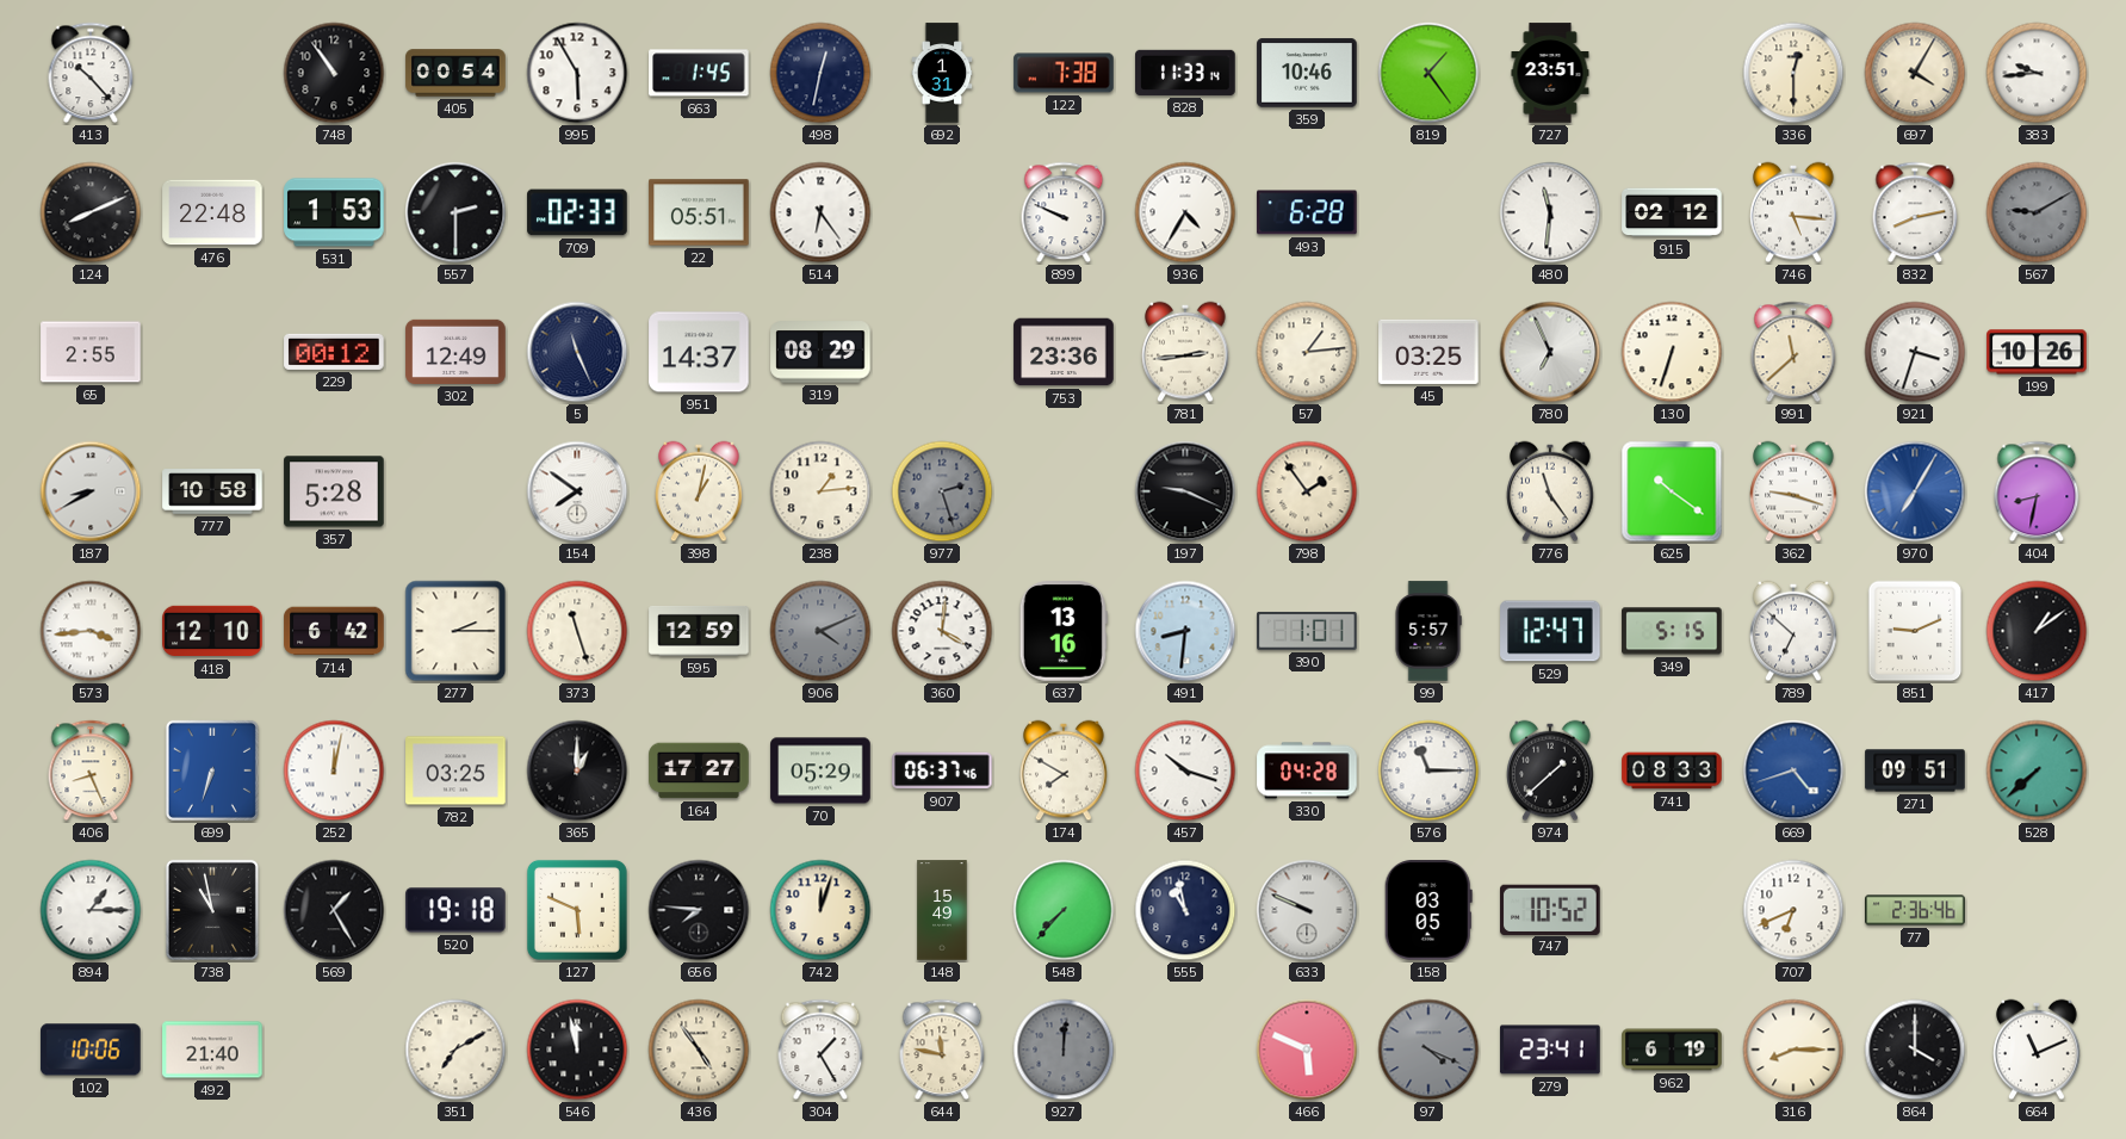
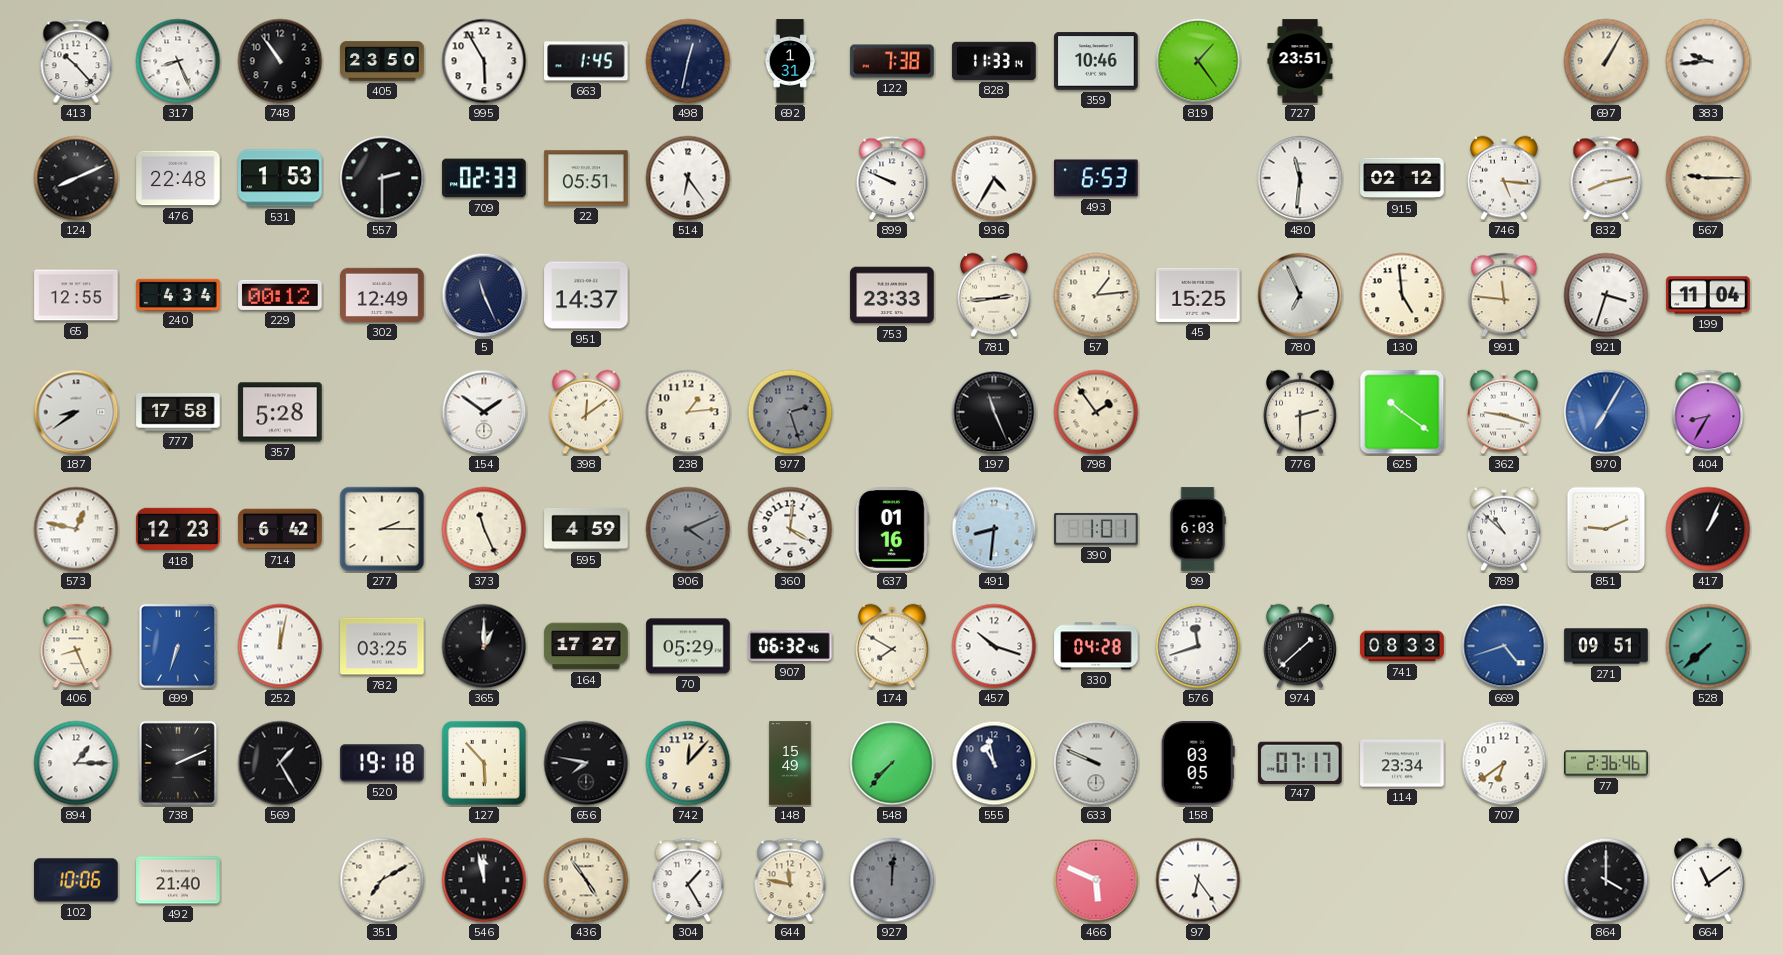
317: none -> 8:26 (178, 61)
405: 00:54 -> 23:50 (382, 61)
336: 12:30 -> none (1793, 73)
697: 4:05 -> 1:05 (1606, 61)
493: 6:28 -> 6:53 (1096, 178)
567: 9:10 -> 9:15 (1708, 178)
567 dial: grey -> cream (1708, 178)
65: 2:55 -> 12:55 (76, 295)
240: none -> 4:34 (178, 294)
319: 08:29 -> none (820, 352)
753: 23:36 -> 23:33 (892, 295)
45: 03:25 -> 15:25 (1198, 295)
130: 6:33 -> 4:59 (1402, 295)
991: 11:38 -> 11:46 (1504, 295)
199: 10:26 -> 11:04 (1708, 295)
187: 8:40 -> 8:39 (76, 412)
777: 10:58 -> 17:58 (178, 412)
154: 7:51 -> 1:51 (484, 412)
398: 1:02 -> 12:09 (586, 412)
197: 9:19 -> 11:26 (994, 412)
776: 11:24 -> 2:30 (1300, 412)
404: 8:32 -> 8:35 (1708, 412)
573: 3:44 -> 12:47 (76, 529)
418: 12:10 -> 12:23 (178, 529)
373: 11:27 -> 11:26 (484, 529)
595: 12:59 -> 4:59 (586, 529)
637: 13:16 -> 01:16 (892, 529)
99: 5:57 -> 6:03 (1198, 529)
529: 12:47 -> none (1550, 631)
349: 5:15 -> none (1672, 631)
789: 6:52 -> 10:52 (1504, 529)
417: 1:09 -> 1:04 (1708, 529)
907: 06:37 -> 06:32 (790, 646)
576: 11:15 -> 11:42 (1198, 646)
738: 10:58 -> 2:11 (178, 763)
127: 5:49 -> 5:53 (484, 763)
656: 7:46 -> 7:47 (586, 763)
742: 12:03 -> 12:07 (688, 763)
747: 10:52 -> 07:17 (1300, 762)
114: none -> 23:34 (1402, 763)
707: 6:41 -> 6:39 (1504, 763)
97: 4:19 -> 6:24 (1198, 880)
97 dial: grey -> white (1198, 880)
279: 23:41 -> none (1550, 1050)
962: 6:19 -> none (1672, 1050)
316: 8:15 -> none (1793, 1050)
664: 11:11 -> 11:09 (1708, 880)
